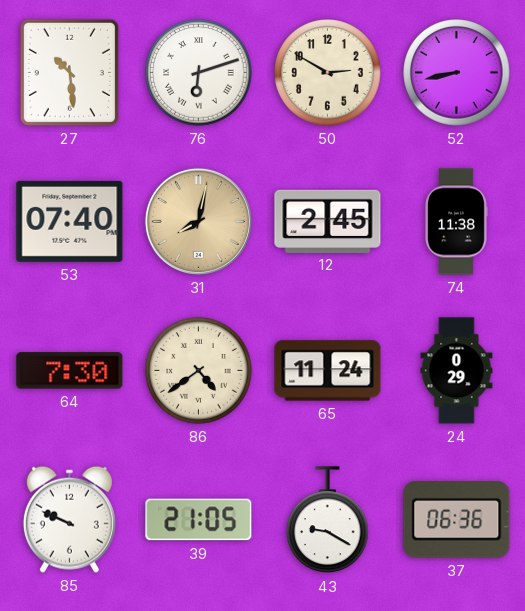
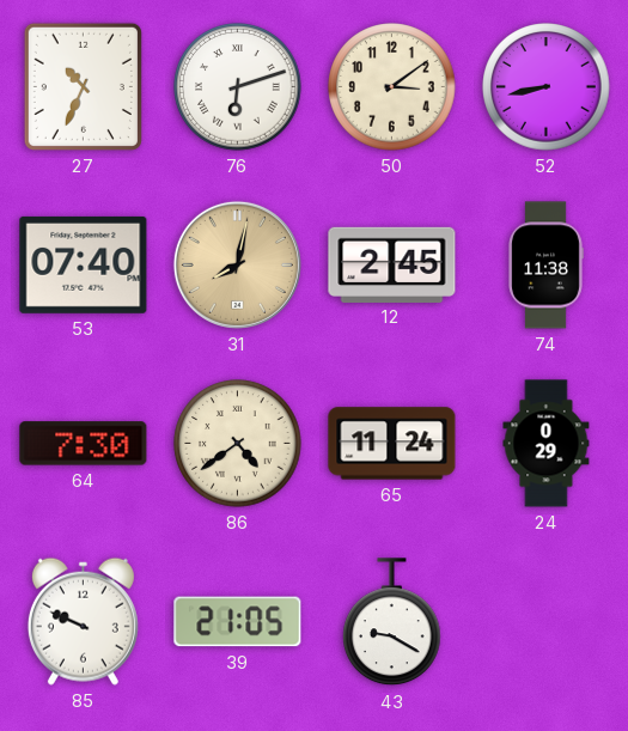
27: 10:29 -> 10:34 (83, 86)
50: 2:50 -> 3:09 (392, 87)
37: 06:36 -> none (457, 520)
